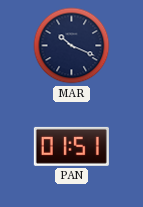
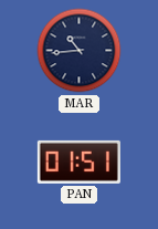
MAR: 10:19 -> 10:44 (80, 51)
